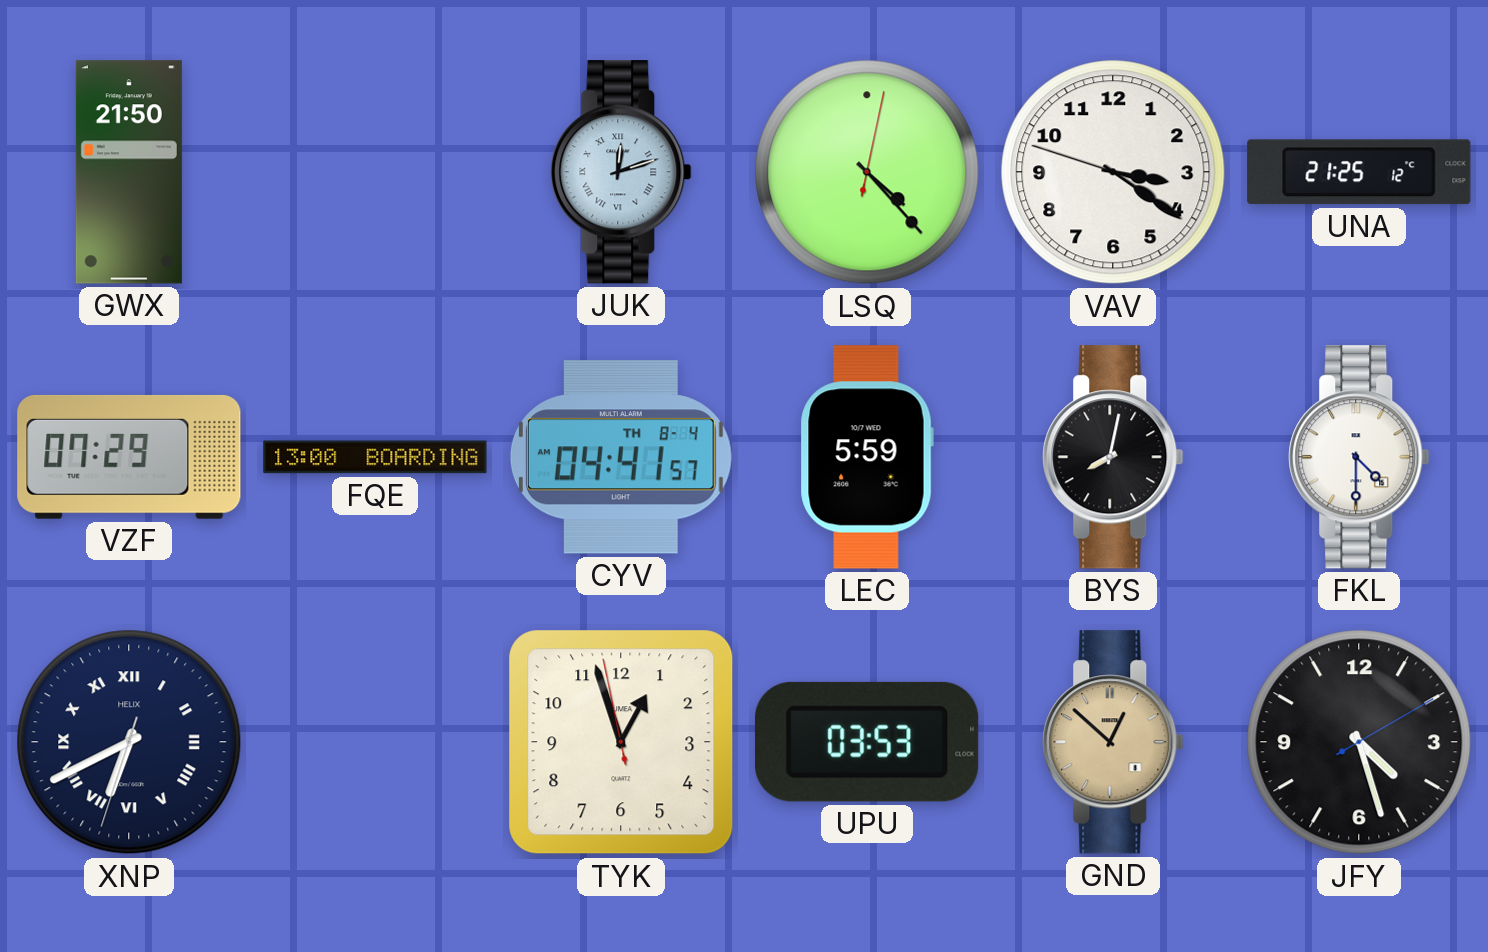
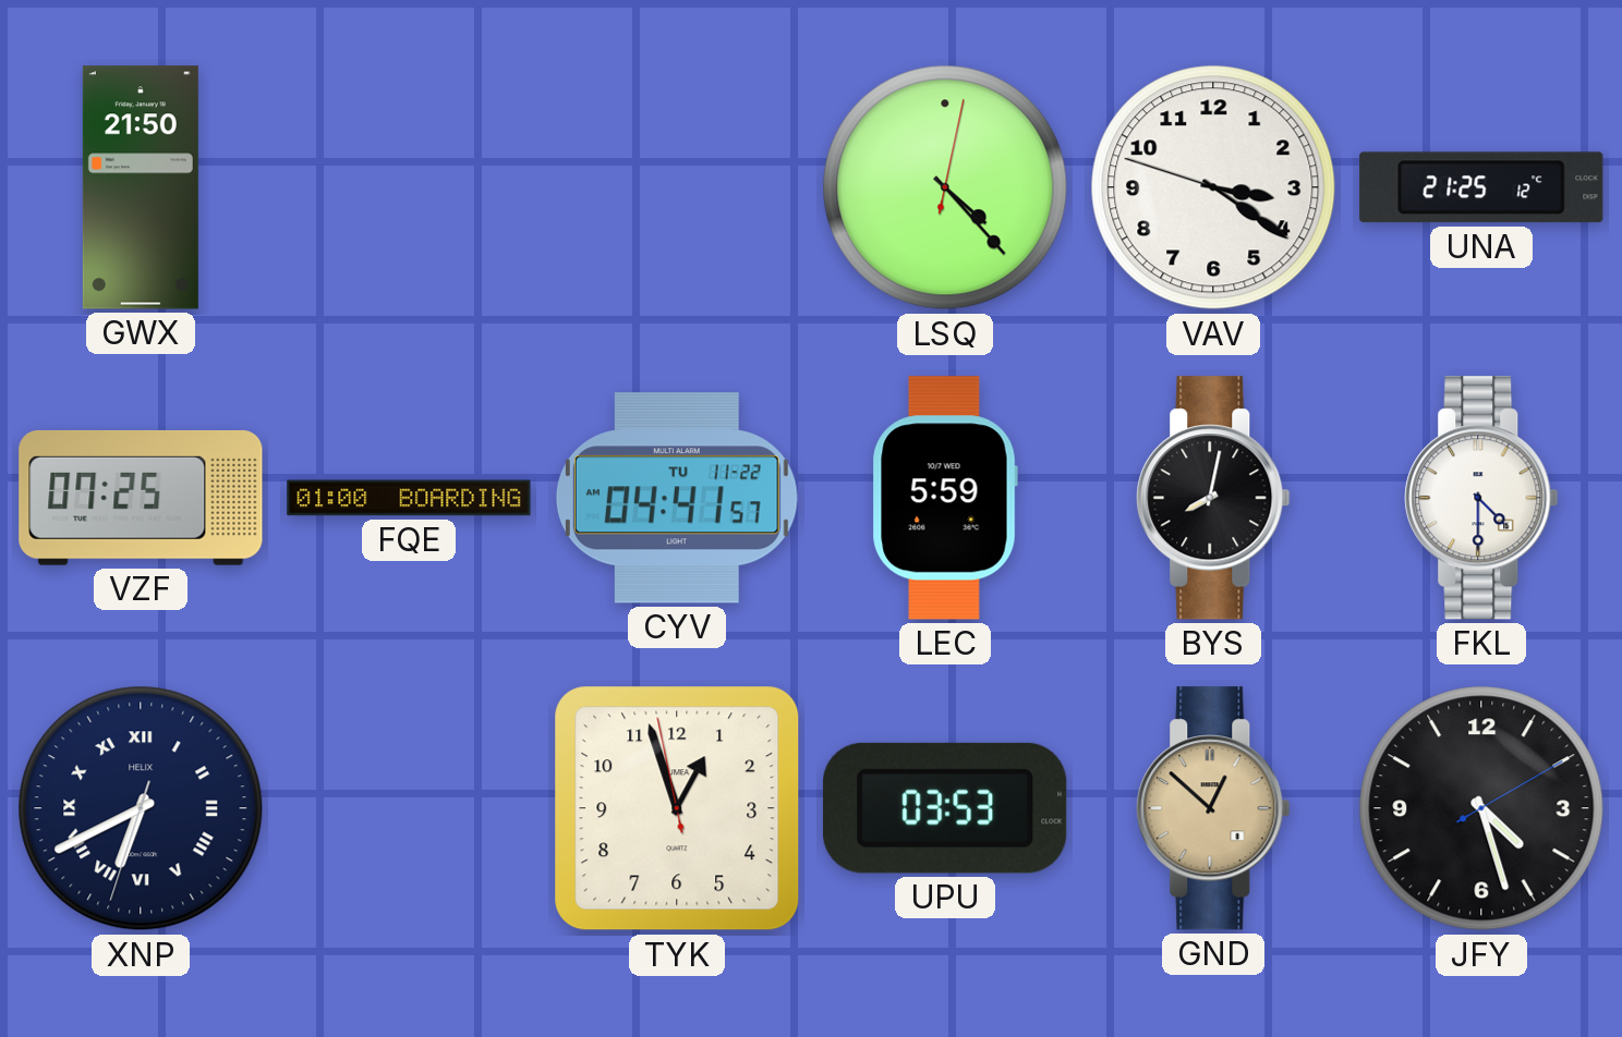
JUK: 12:12 -> none (621, 172)
VZF: 07:29 -> 07:25 (141, 498)
FQE: 13:00 -> 01:00 (409, 498)
CYV date: TH 8-4 -> TU 11-22 (677, 498)
